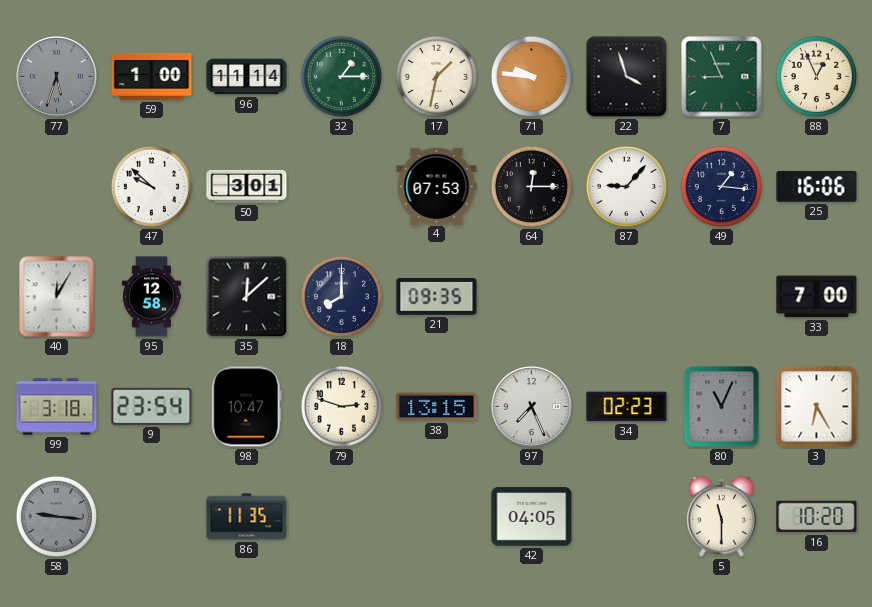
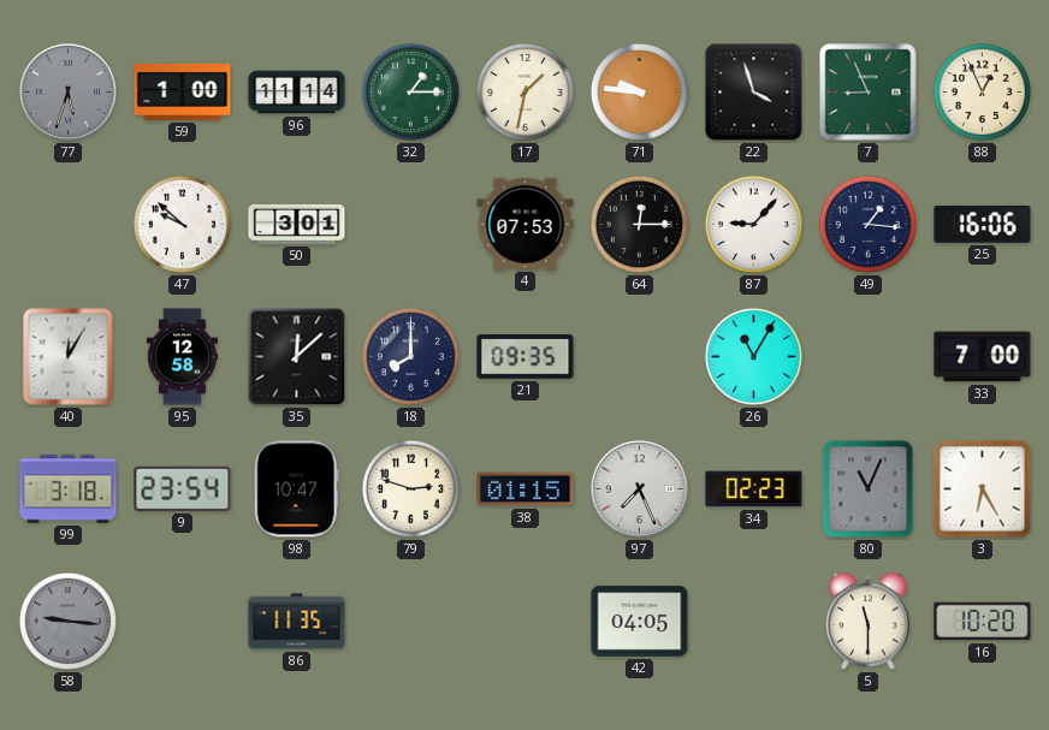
26: none -> 11:05 (753, 356)
38: 13:15 -> 01:15 (526, 489)
